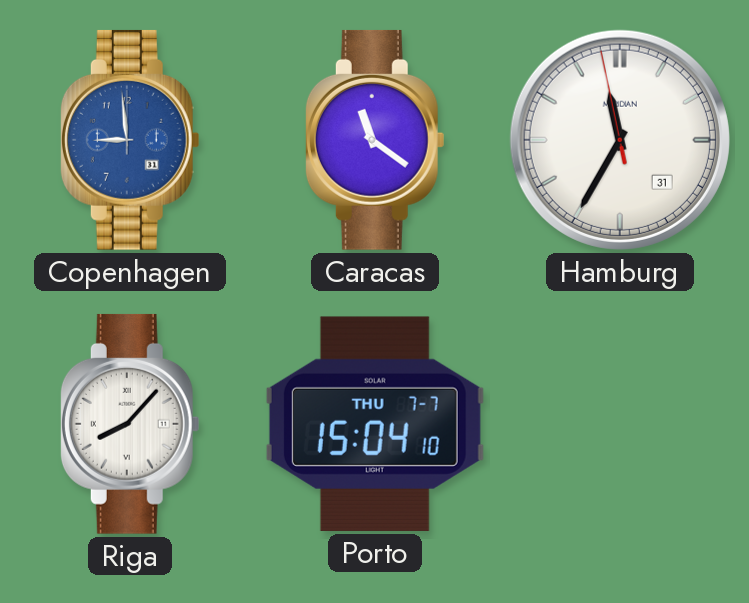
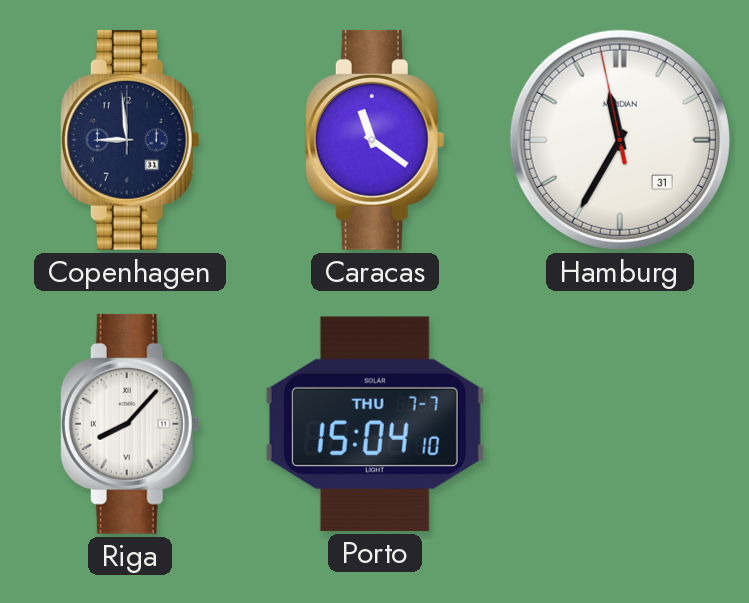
Copenhagen dial: blue -> navy (130, 140)
